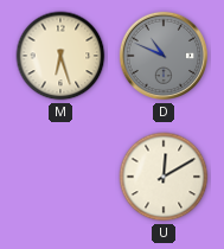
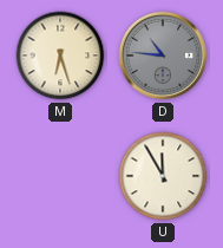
D: 10:49 -> 10:46 (163, 56)
U: 12:10 -> 11:55 (163, 176)
